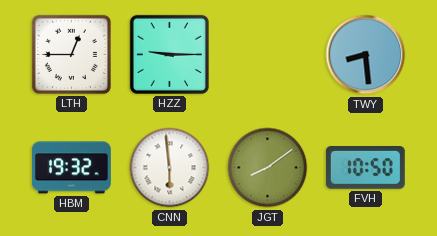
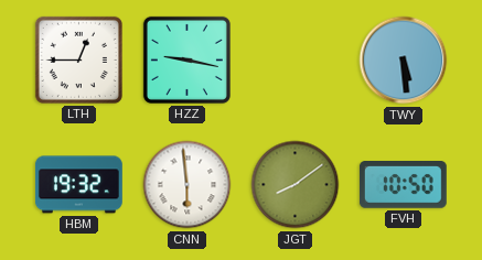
HZZ: 9:15 -> 9:17 (186, 59)
TWY: 8:29 -> 5:29 (404, 61)
